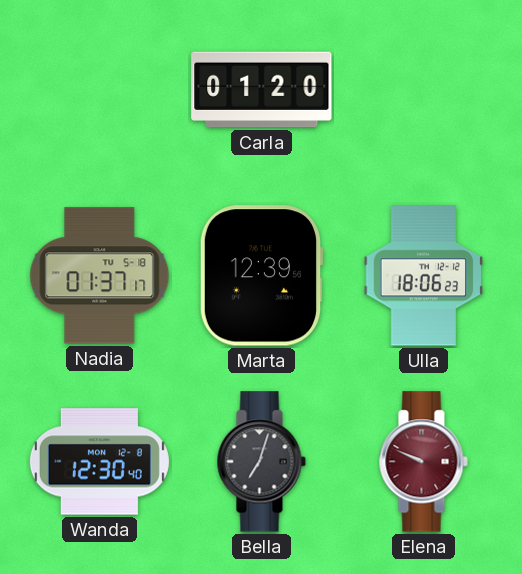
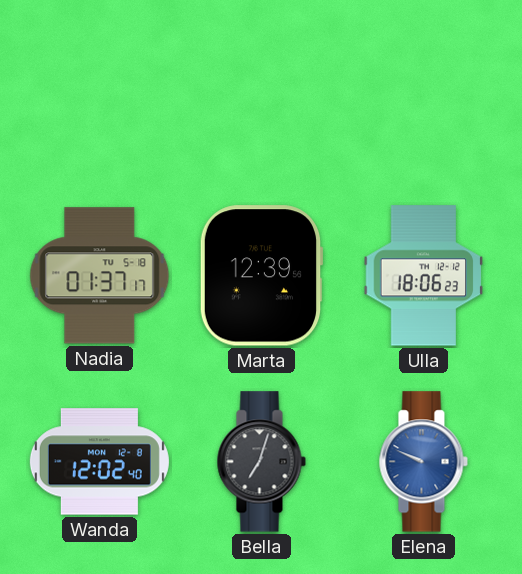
Carla: 01:20 -> none (262, 90)
Wanda: 12:30 -> 12:02 (99, 462)
Elena dial: burgundy -> blue (423, 462)
